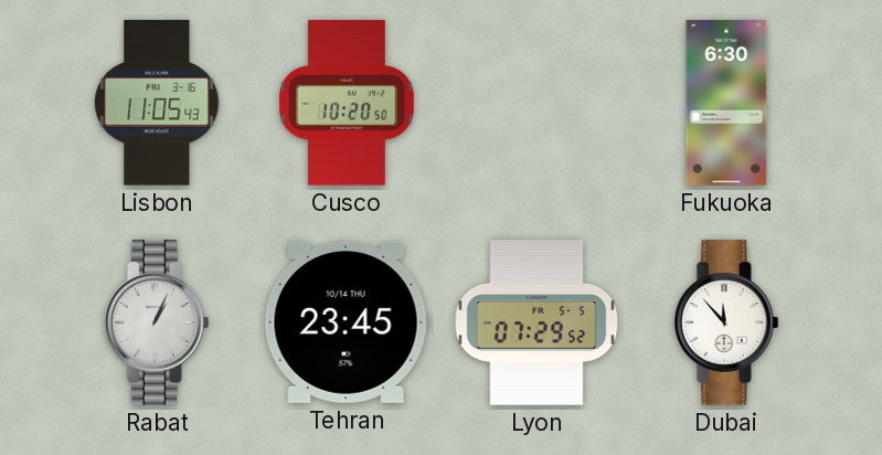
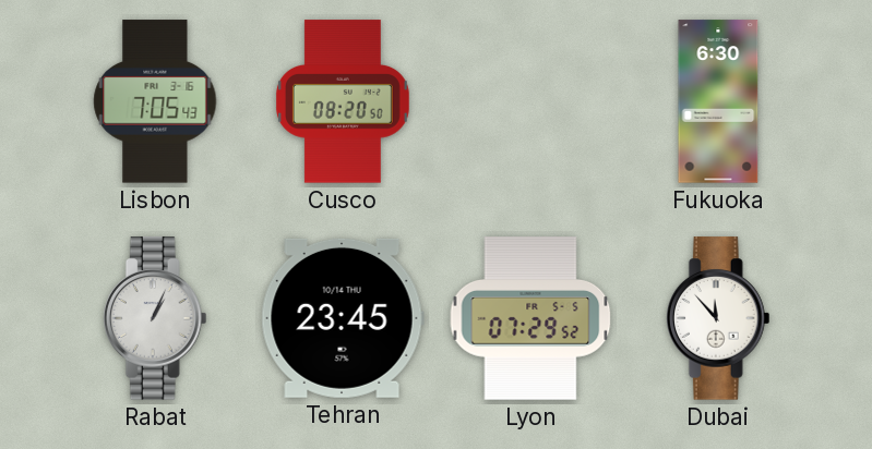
Lisbon: 11:05 -> 7:05 (155, 101)
Cusco: 10:20 -> 08:20 (343, 101)
